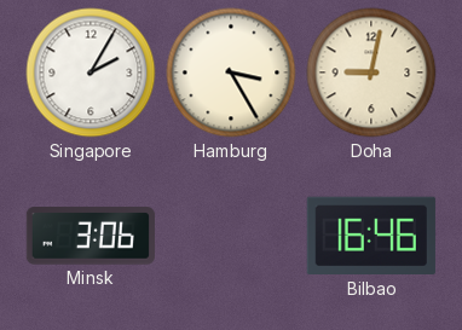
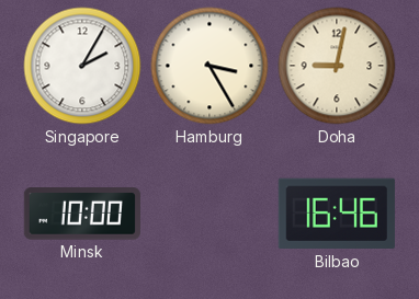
Minsk: 3:06 -> 10:00 (82, 214)
